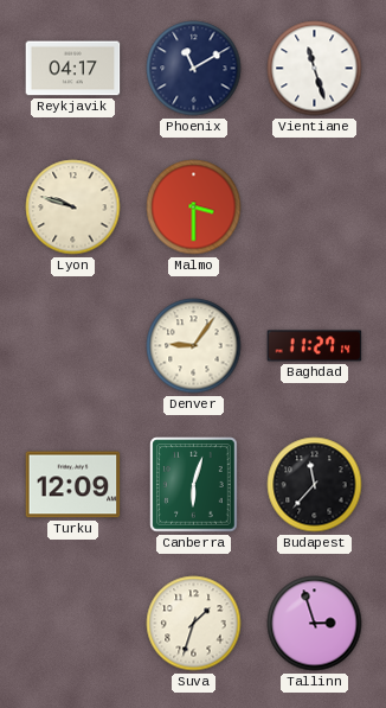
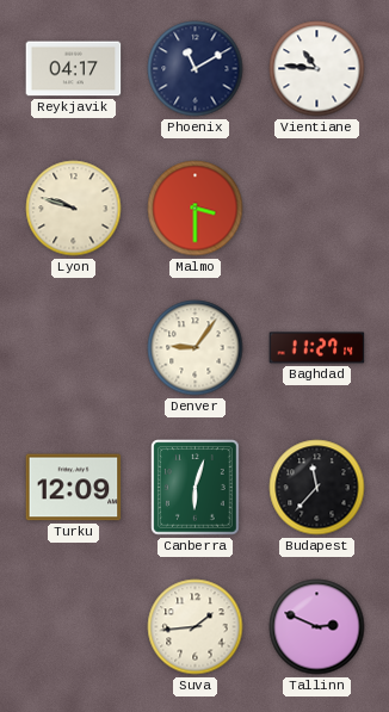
Vientiane: 11:27 -> 10:46 (317, 69)
Suva: 1:33 -> 1:44 (196, 627)
Tallinn: 2:57 -> 2:49 (317, 627)
